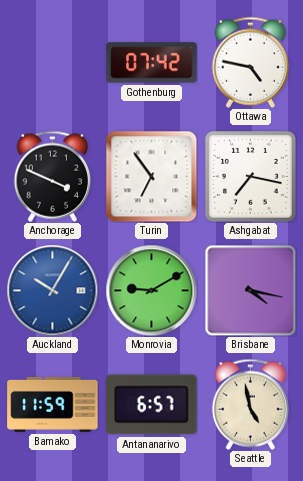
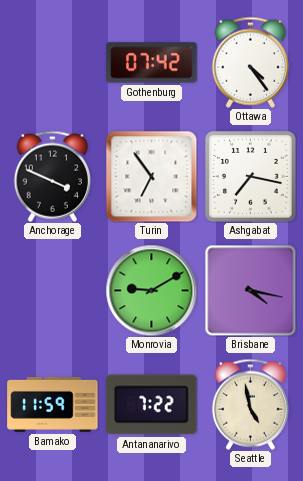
Ottawa: 4:47 -> 4:24 (250, 62)
Auckland: 10:05 -> none (52, 290)
Antananarivo: 6:57 -> 7:22 (152, 405)
